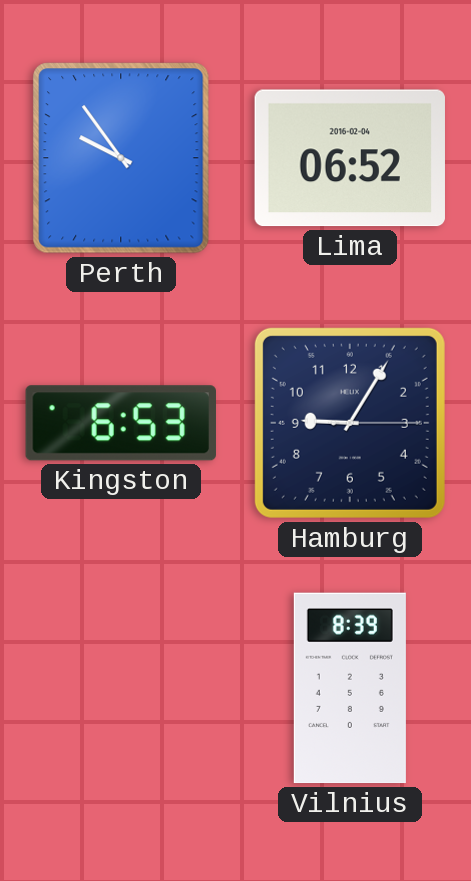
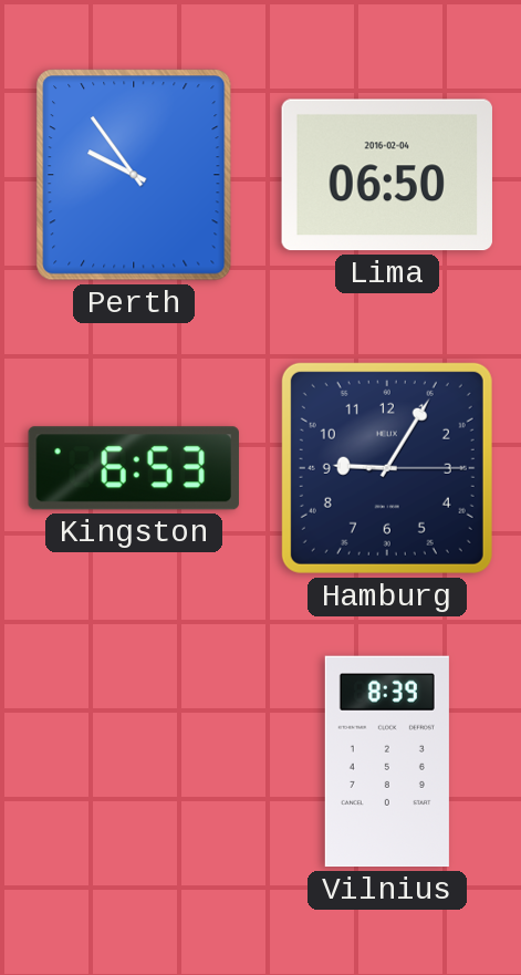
Lima: 06:52 -> 06:50 (387, 175)
